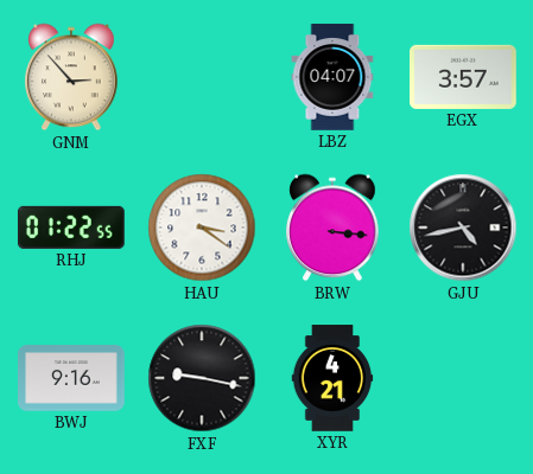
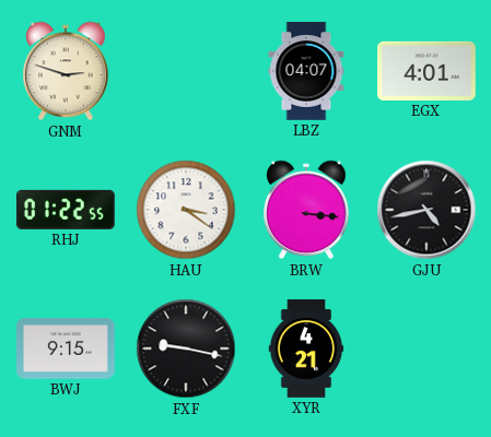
GNM: 2:53 -> 2:48 (66, 71)
EGX: 3:57 -> 4:01 (428, 71)
BWJ: 9:16 -> 9:15 (67, 349)
